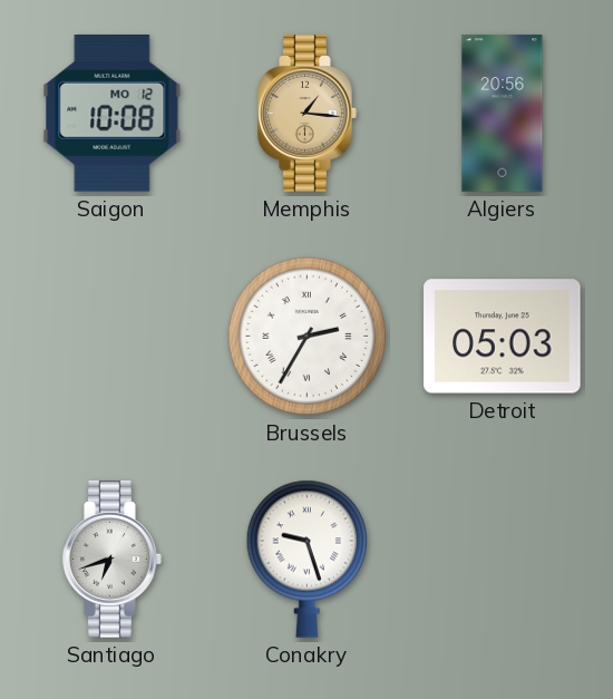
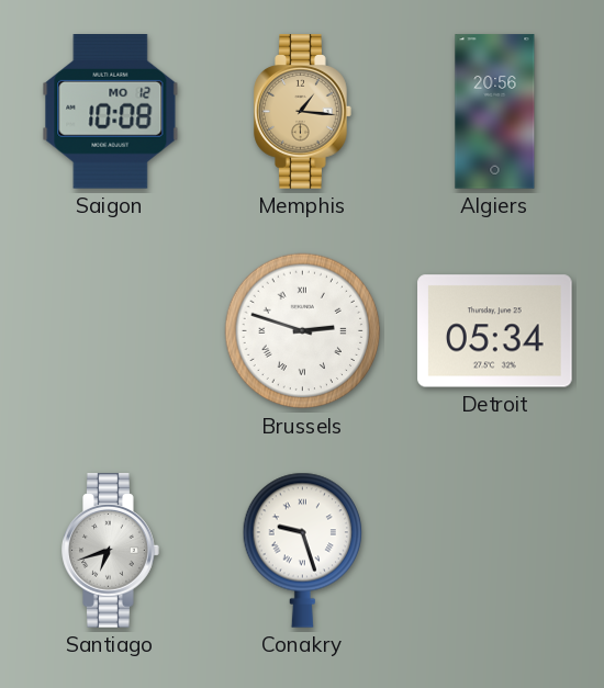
Brussels: 2:35 -> 2:48 (303, 331)
Detroit: 05:03 -> 05:34 (495, 331)
